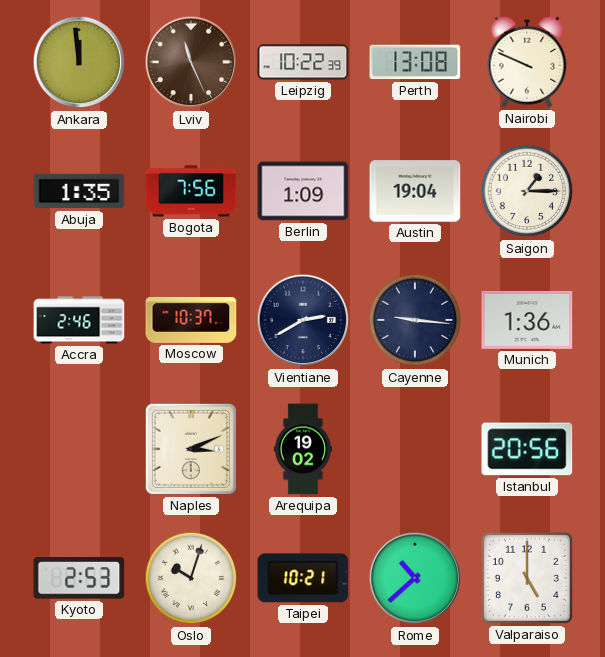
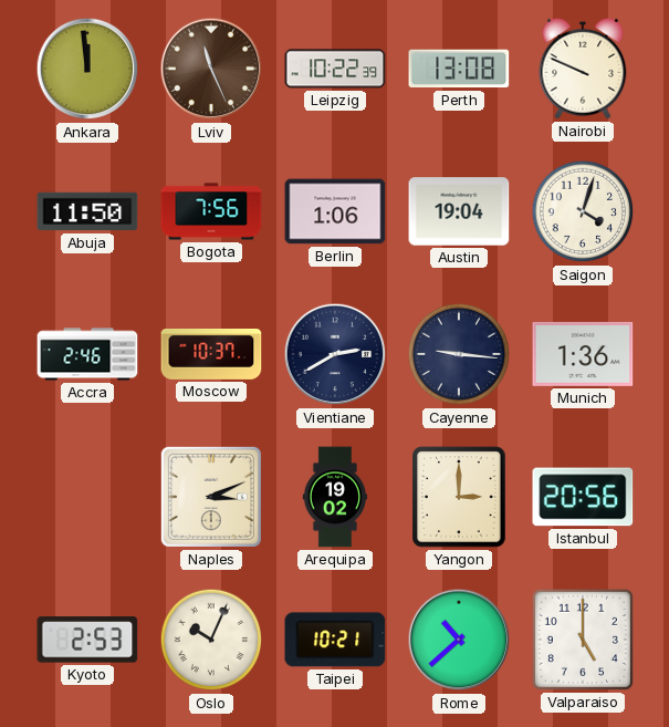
Abuja: 1:35 -> 11:50 (87, 211)
Berlin: 1:09 -> 1:06 (335, 211)
Saigon: 1:15 -> 4:03 (583, 211)
Yangon: none -> 3:00 (459, 497)
Oslo: 10:03 -> 10:04 (211, 640)
